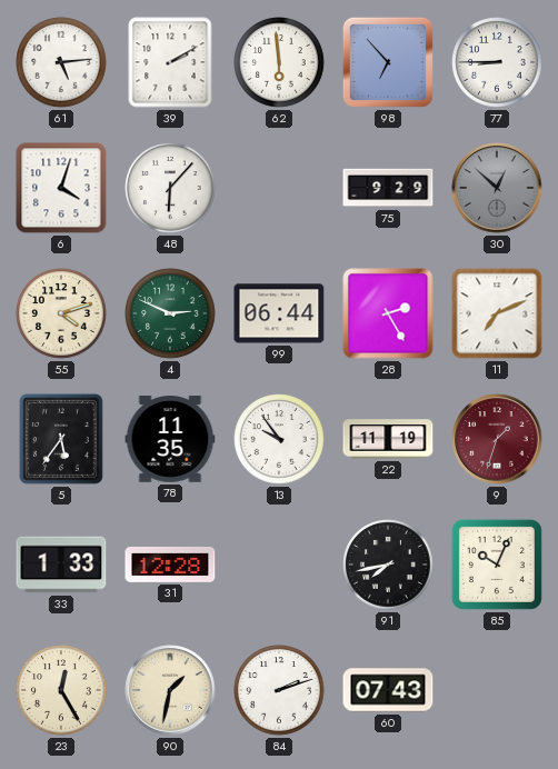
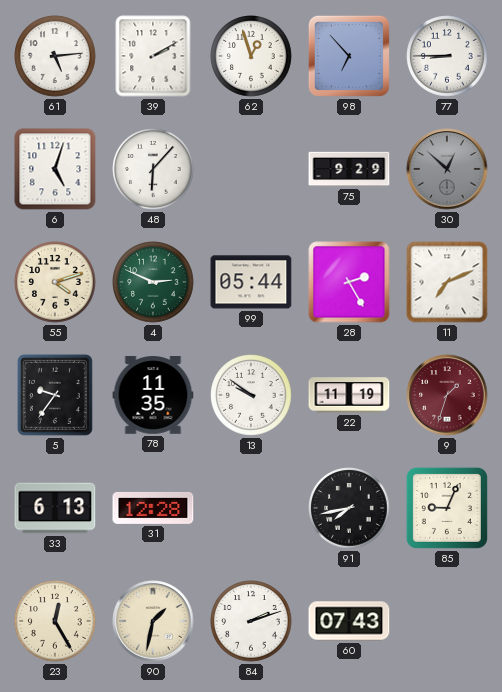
62: 5:59 -> 12:57 (251, 56)
6: 4:03 -> 5:03 (55, 169)
99: 06:44 -> 05:44 (251, 282)
5: 5:36 -> 9:36 (55, 395)
13: 9:54 -> 9:51 (251, 395)
33: 1:33 -> 6:13 (55, 508)
85: 10:04 -> 9:04 (447, 508)
